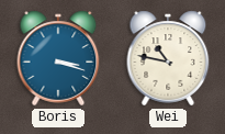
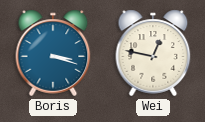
Wei: 10:47 -> 12:47 (153, 53)
